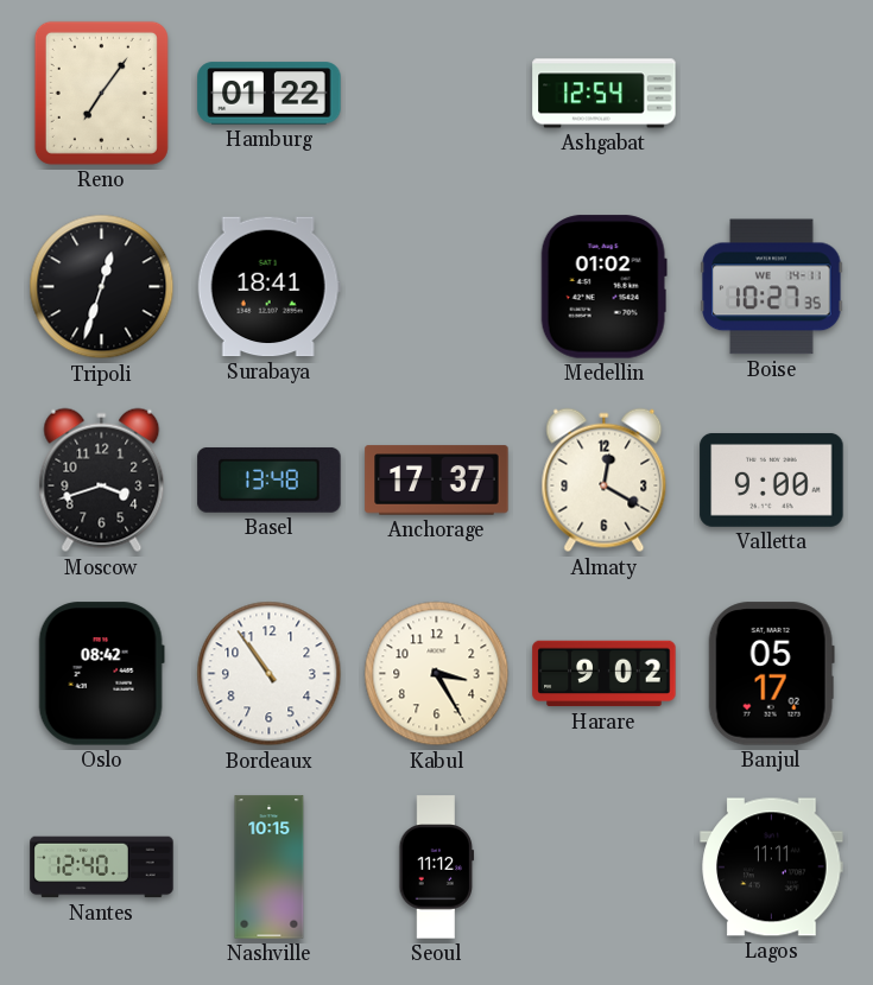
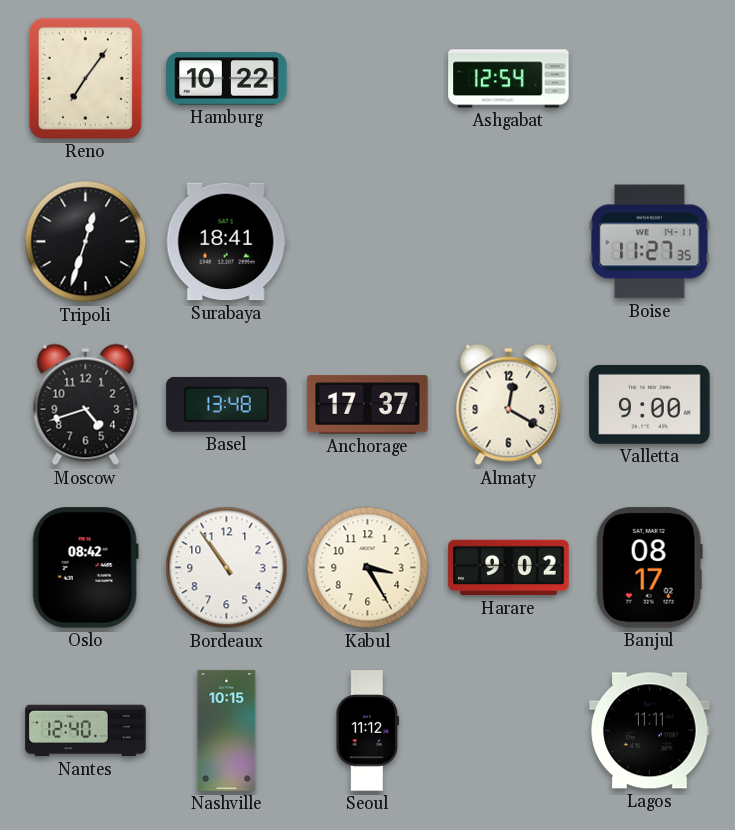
Hamburg: 01:22 -> 10:22 (227, 79)
Medellin: 01:02 -> none (603, 287)
Boise: 10:27 -> 11:27 (650, 242)
Moscow: 3:42 -> 4:42 (86, 405)
Banjul: 05:17 -> 08:17 (649, 568)
